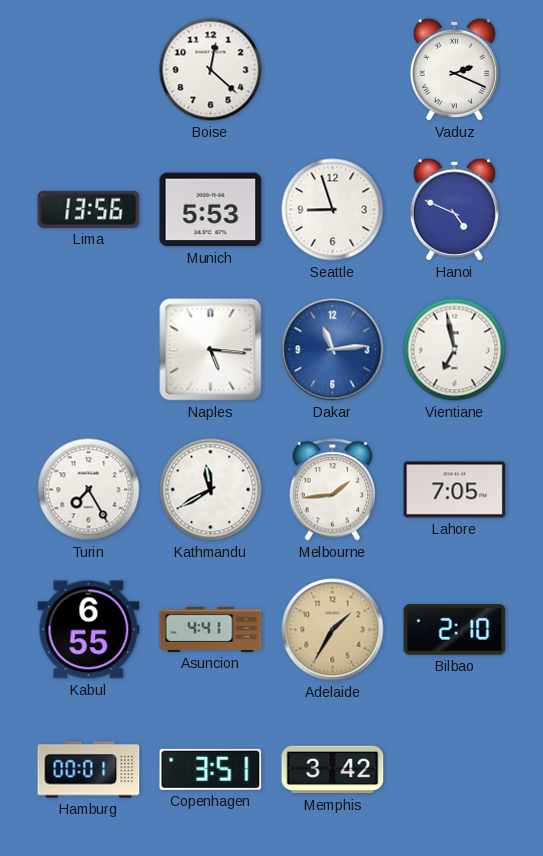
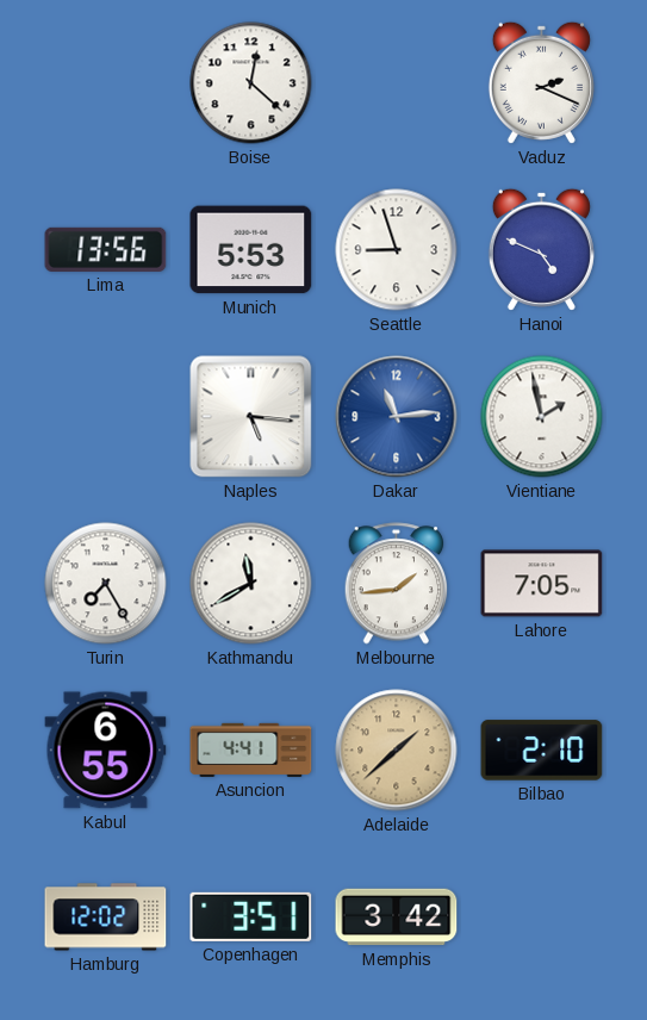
Vientiane: 6:58 -> 1:58 (542, 417)
Adelaide: 1:35 -> 1:38 (397, 751)
Hamburg: 00:01 -> 12:02 (106, 918)
